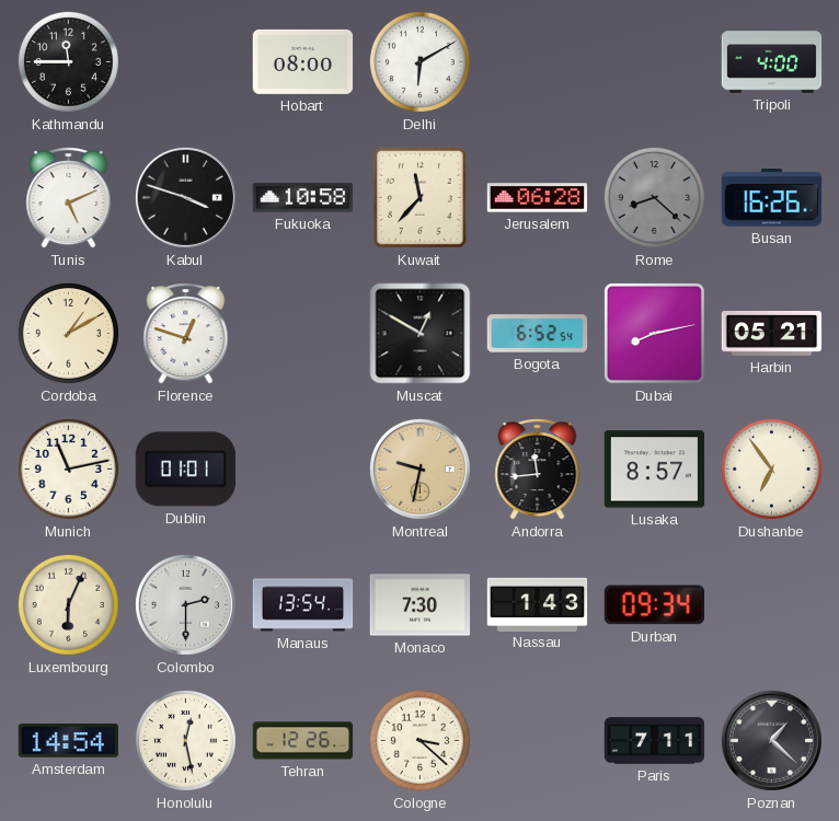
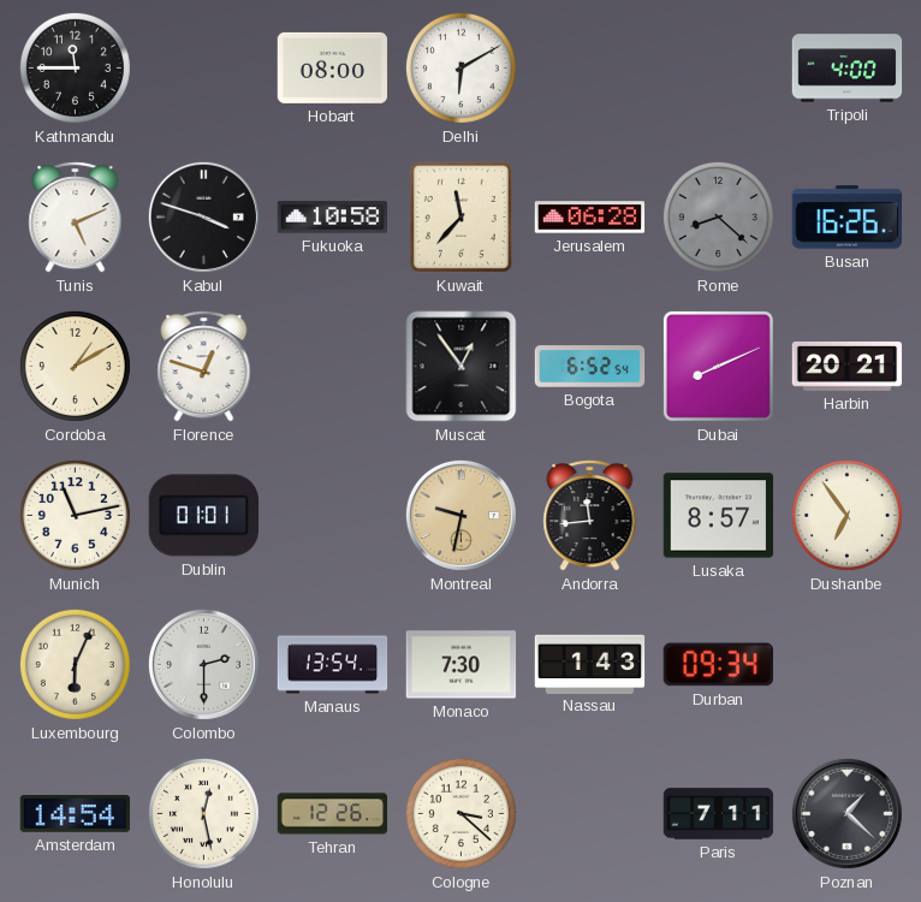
Muscat: 12:50 -> 12:54 (462, 367)
Dubai: 8:13 -> 8:11 (718, 366)
Harbin: 05:21 -> 20:21 (848, 366)
